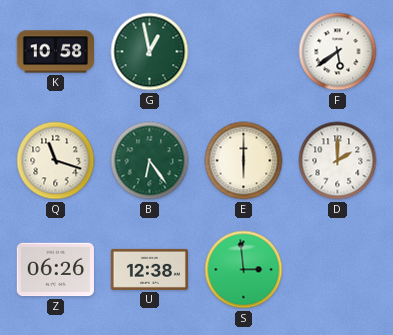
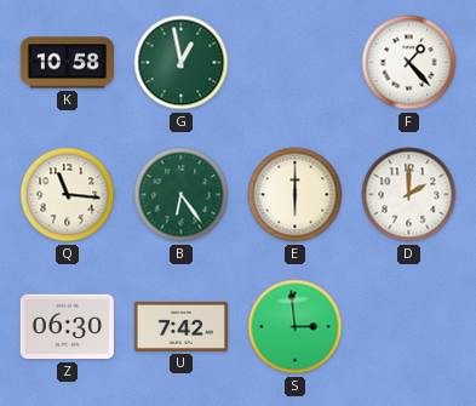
F: 5:39 -> 1:23 (409, 63)
Q: 11:18 -> 11:16 (68, 195)
Z: 06:26 -> 06:30 (67, 327)
U: 12:38 -> 7:42 (180, 326)
